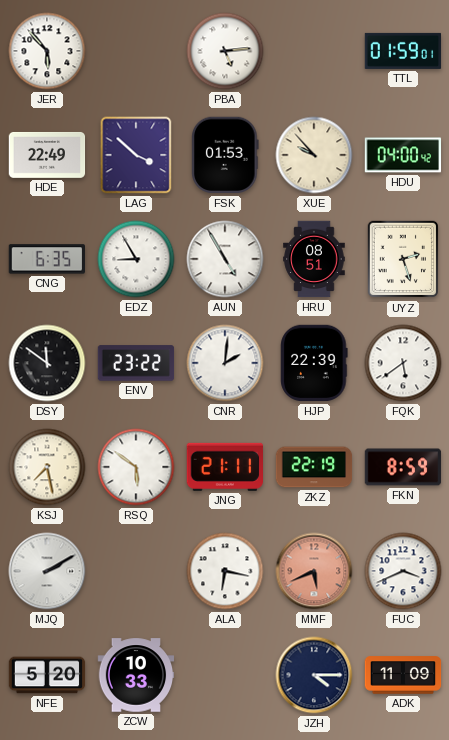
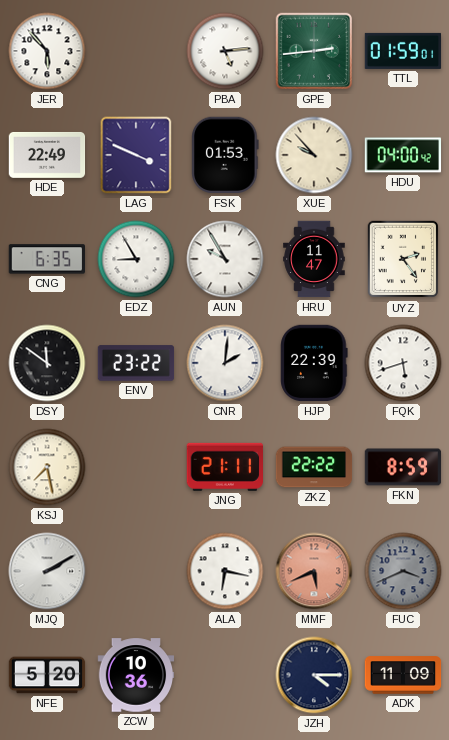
GPE: none -> 2:44 (314, 51)
LAG: 3:52 -> 3:49 (136, 155)
AUN: 4:55 -> 9:55 (225, 259)
HRU: 08:51 -> 11:47 (314, 259)
UYZ: 2:27 -> 2:24 (403, 259)
FQK: 5:39 -> 5:42 (403, 363)
RSQ: 5:51 -> none (136, 467)
ZKZ: 22:19 -> 22:22 (314, 467)
FUC dial: white -> grey (403, 571)
ZCW: 10:33 -> 10:36 (136, 675)
